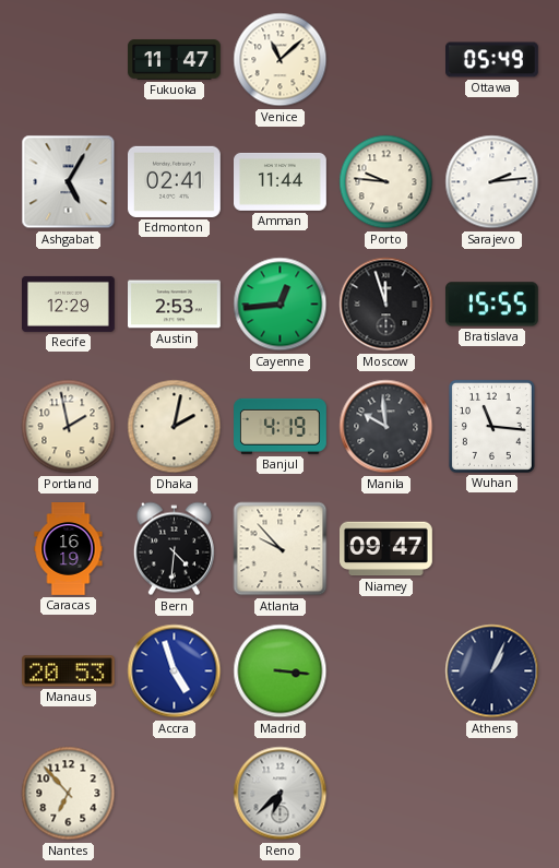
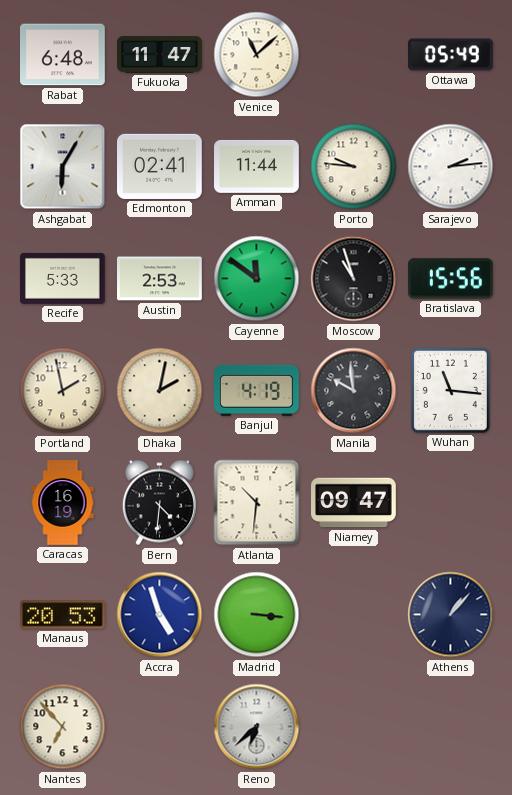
Rabat: none -> 6:48 (63, 55)
Ashgabat: 5:05 -> 6:05 (63, 167)
Recife: 12:29 -> 5:33 (63, 278)
Cayenne: 12:44 -> 11:51 (257, 279)
Moscow: 11:57 -> 10:57 (354, 279)
Bratislava: 15:55 -> 15:56 (450, 279)
Atlanta: 9:53 -> 10:31 (257, 503)
Athens: 1:04 -> 1:07 (451, 615)
